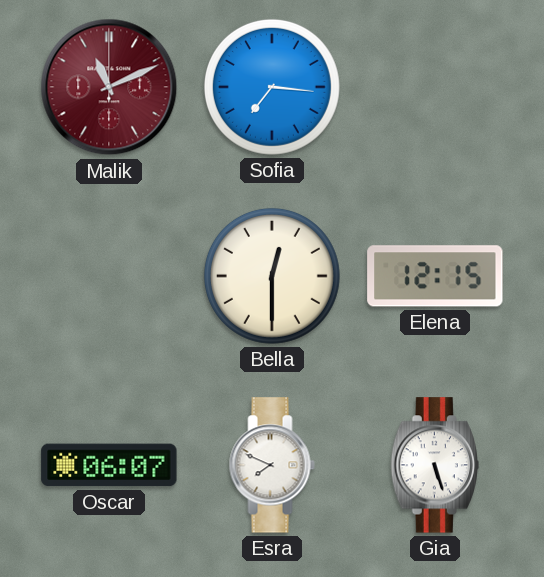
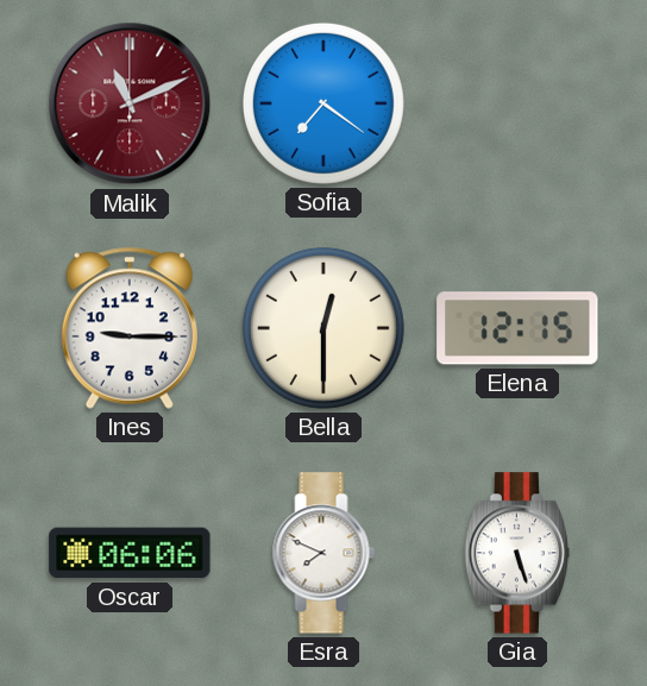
Sofia: 7:16 -> 7:21 (323, 103)
Ines: none -> 9:15 (130, 328)
Oscar: 06:07 -> 06:06 (130, 553)
